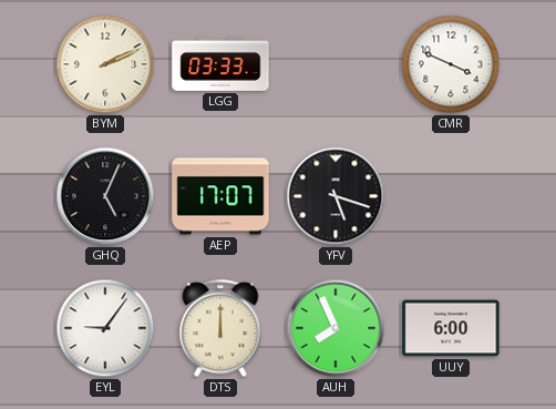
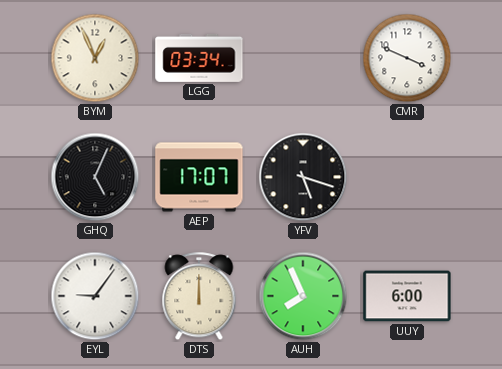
BYM: 2:11 -> 12:56 (95, 58)
LGG: 03:33 -> 03:34 (199, 58)
